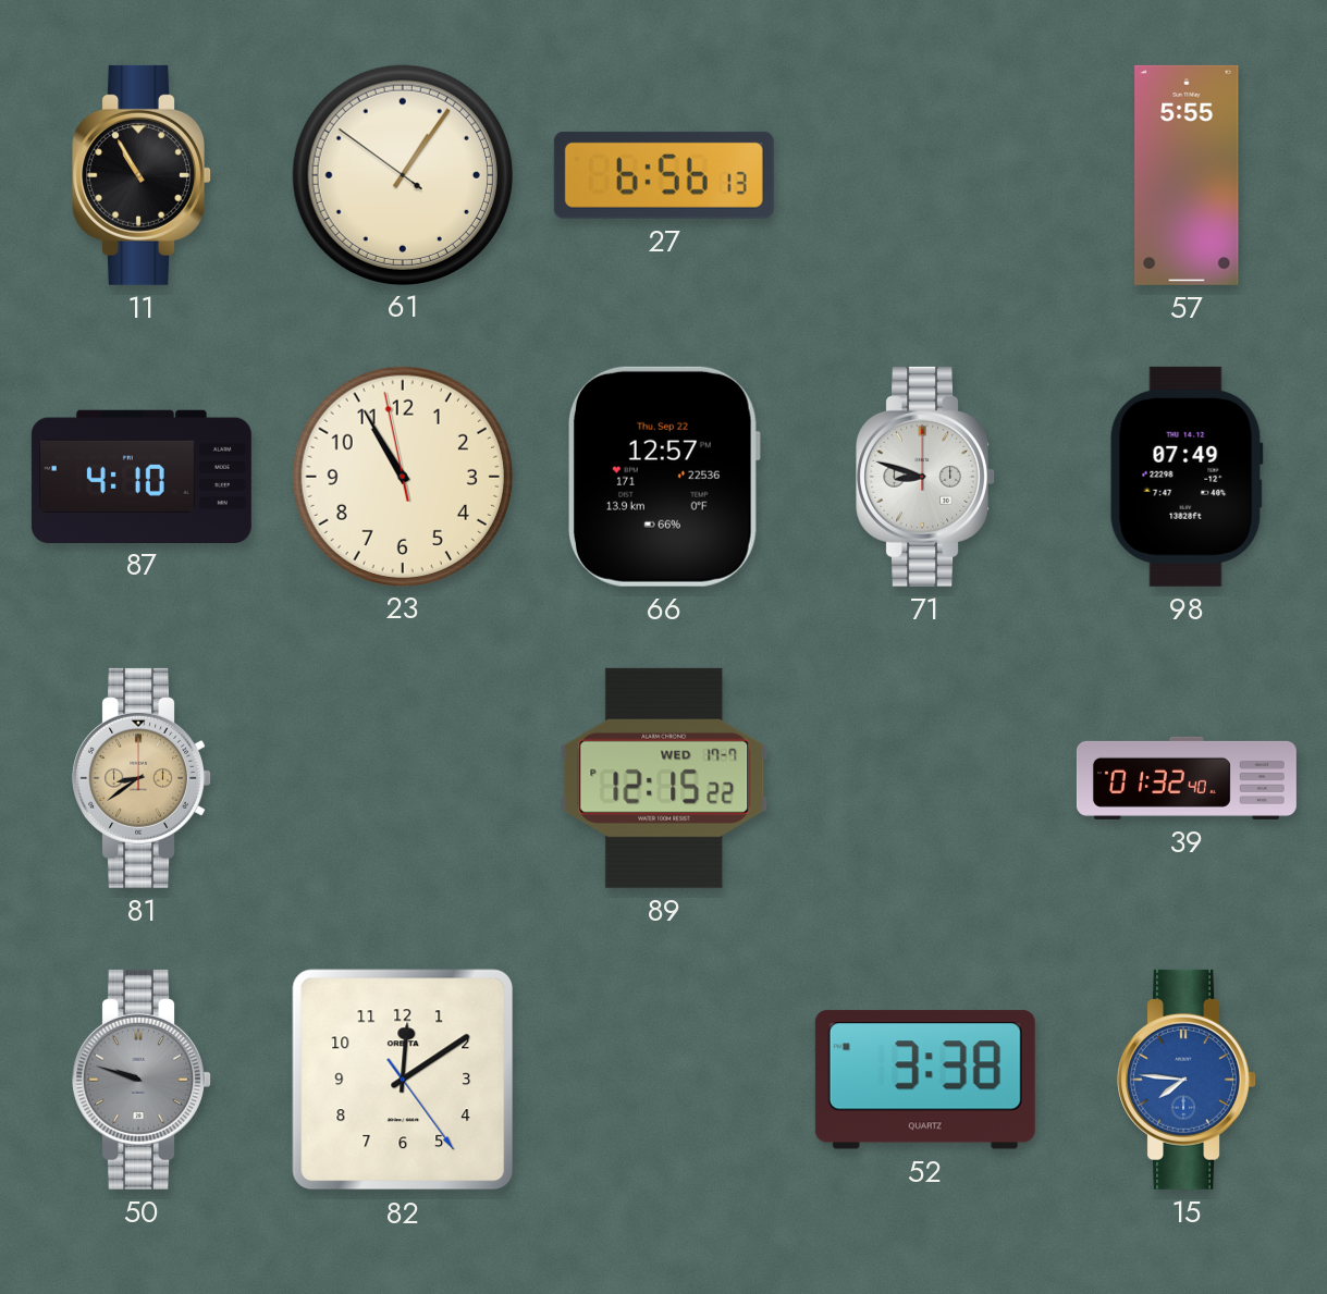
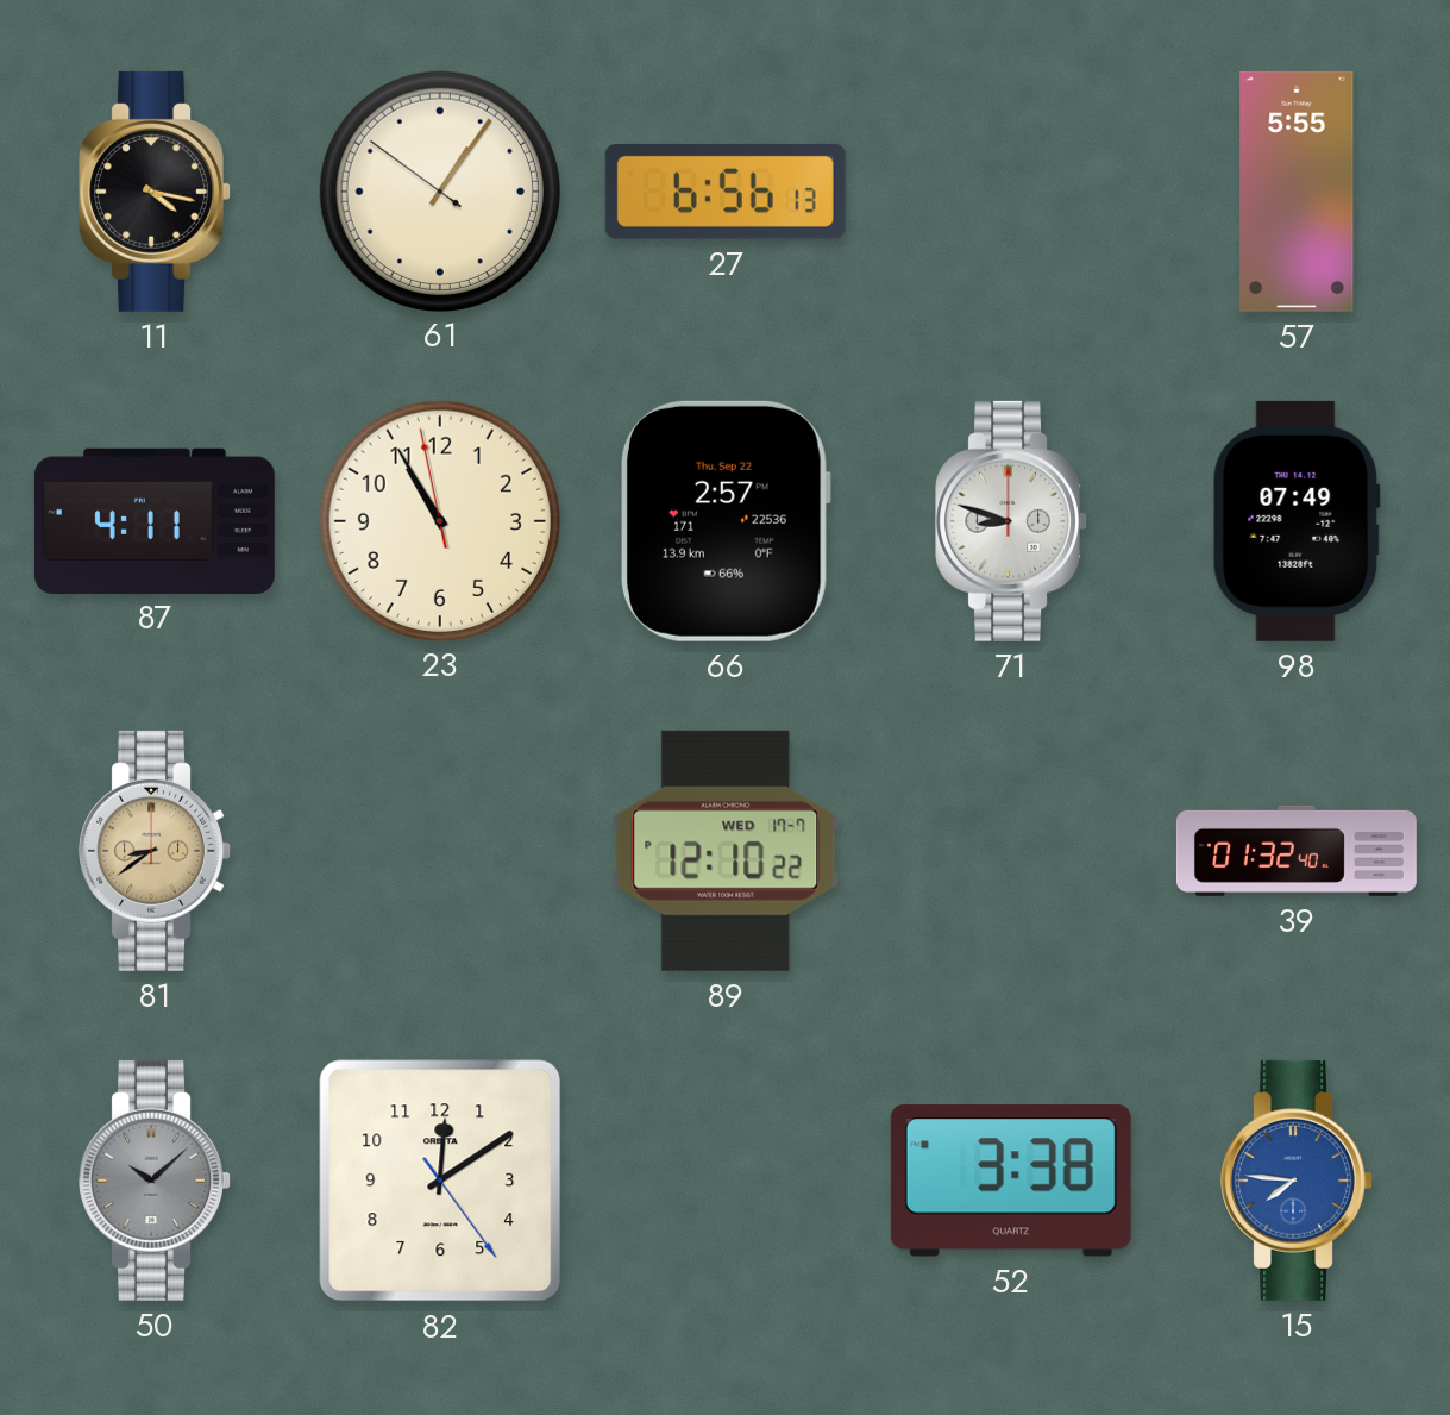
11: 10:55 -> 4:17 (155, 192)
87: 4:10 -> 4:11 (155, 520)
66: 12:57 -> 2:57 (724, 521)
89: 12:15 -> 12:10 (726, 851)
50: 9:48 -> 10:08 (155, 1181)
